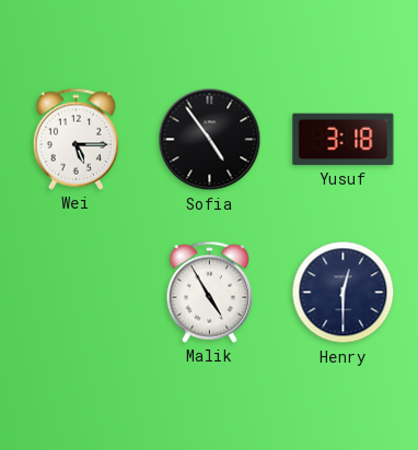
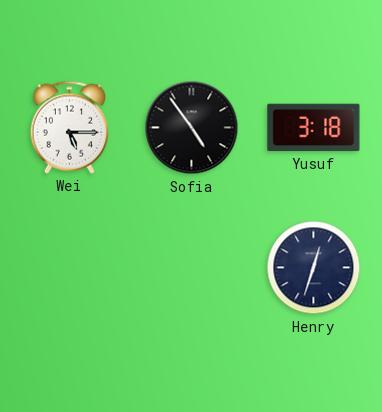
Malik: 4:55 -> none (210, 292)
Henry: 12:30 -> 12:33 (314, 268)
